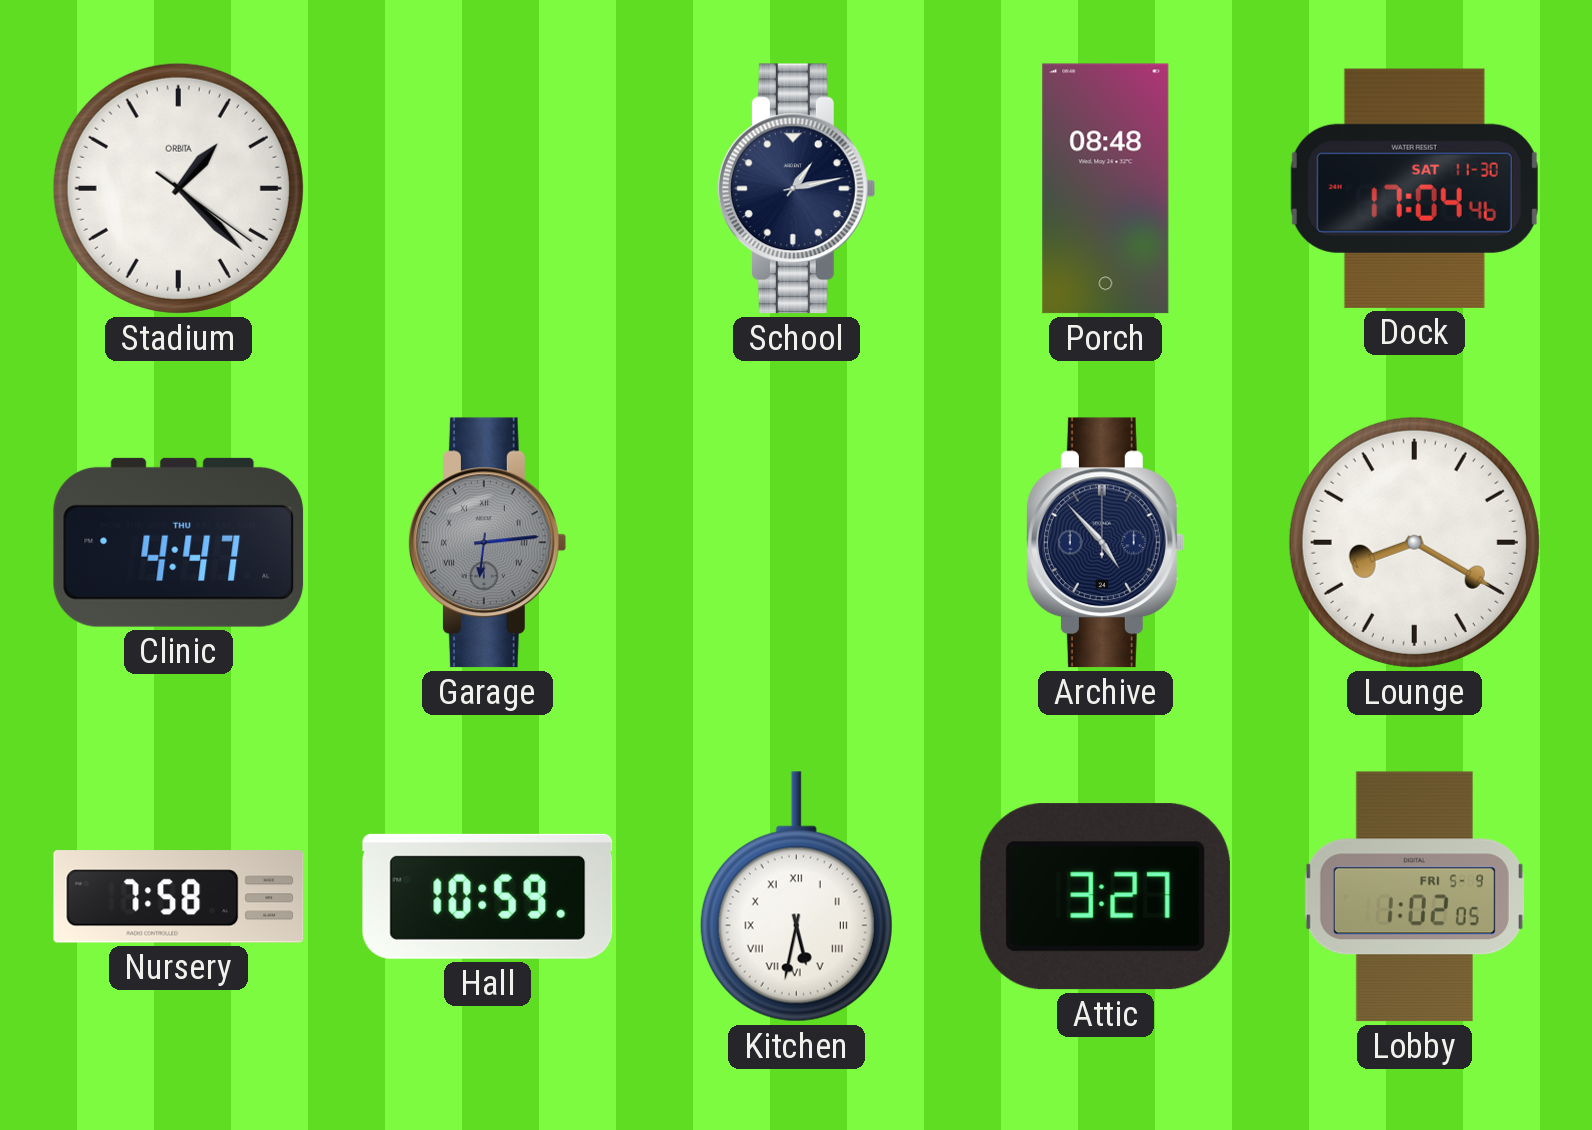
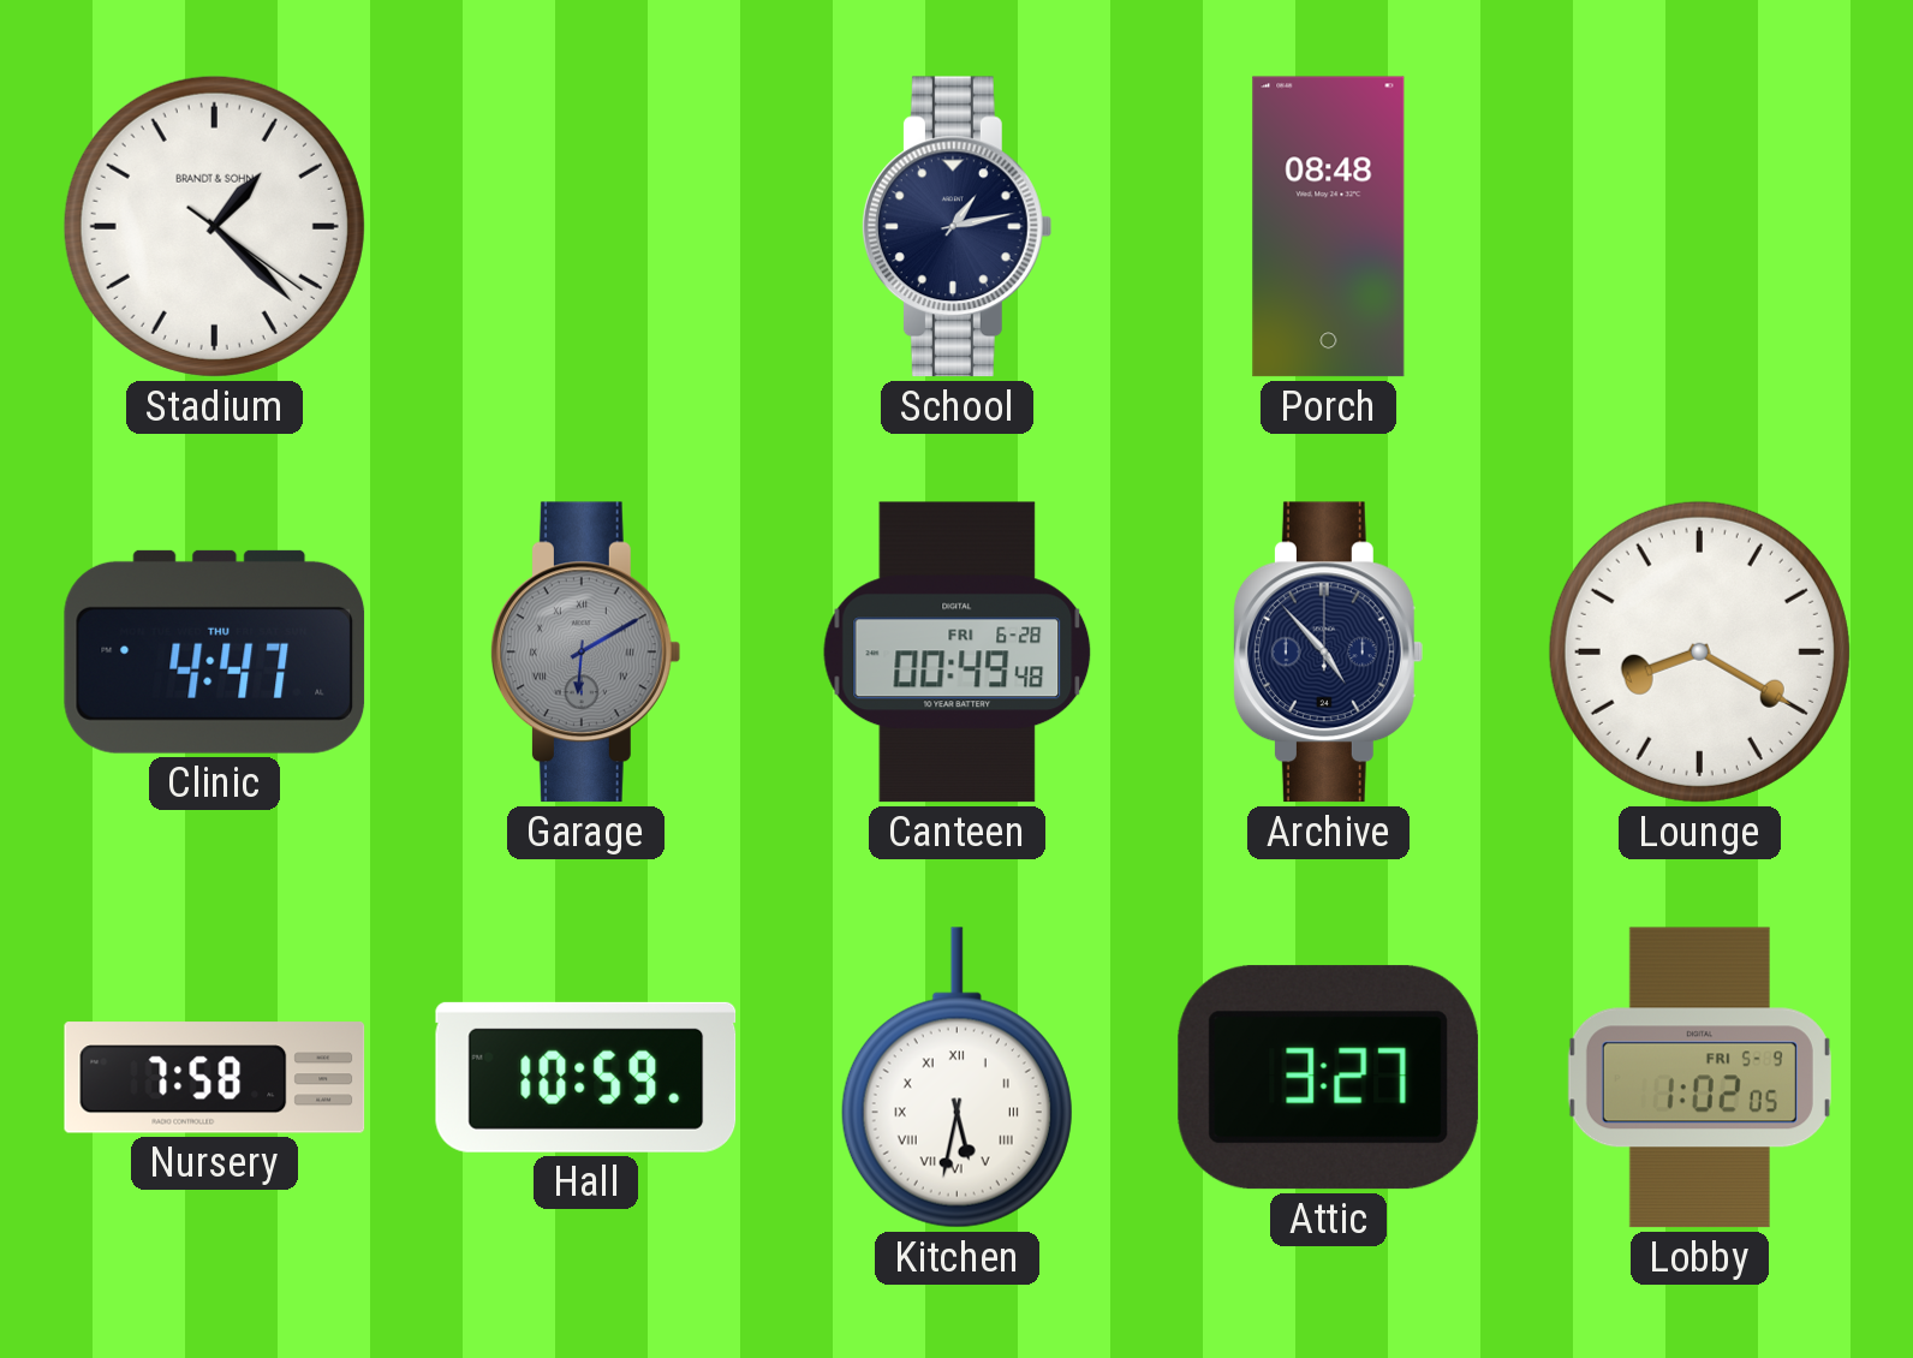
Stadium brand: ORBITA -> BRANDT & SOHN (214, 226)
Dock: 17:04 -> none (1414, 188)
Garage: 6:14 -> 6:10 (585, 653)
Canteen: none -> 00:49 (958, 653)
